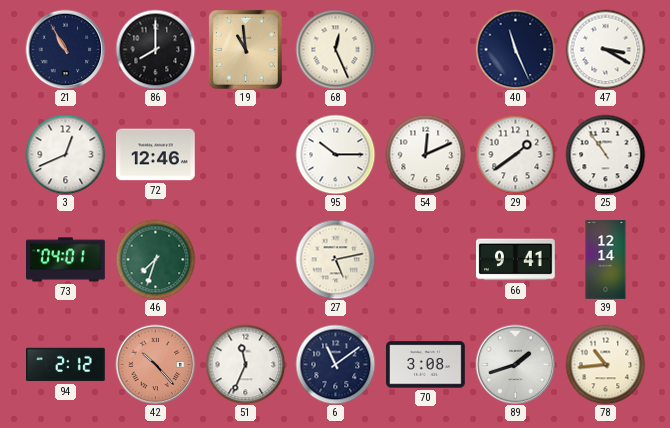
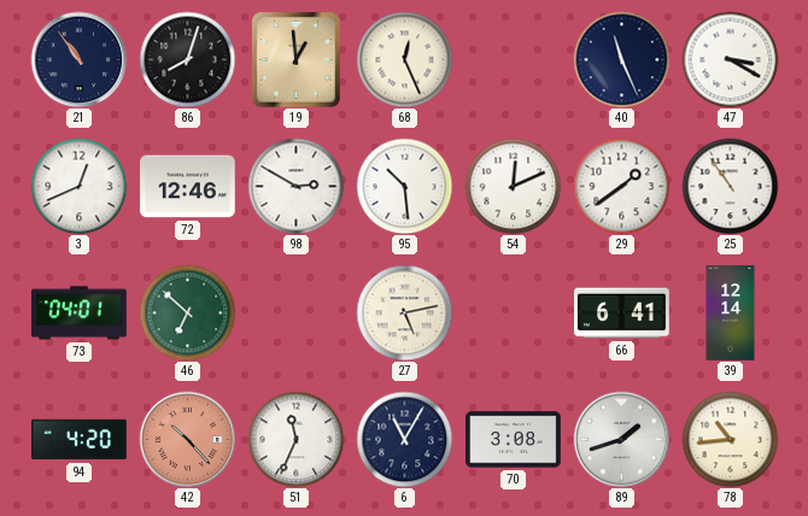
21: 10:55 -> 10:54 (78, 59)
86: 8:00 -> 8:03 (187, 59)
19: 10:59 -> 12:59 (295, 59)
98: none -> 2:50 (295, 186)
95: 10:15 -> 10:29 (404, 186)
46: 7:33 -> 6:52 (187, 312)
66: 9:41 -> 6:41 (622, 313)
94: 2:12 -> 4:20 (80, 440)
6: 11:09 -> 11:05 (404, 439)
